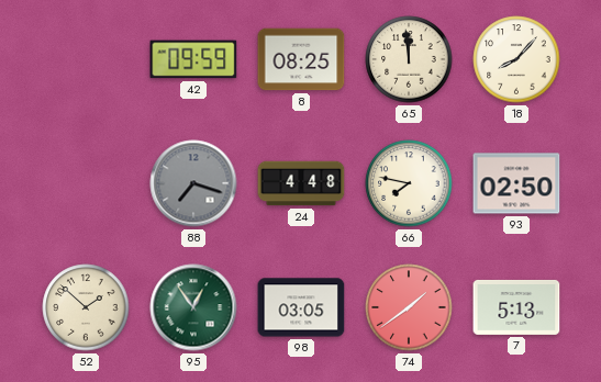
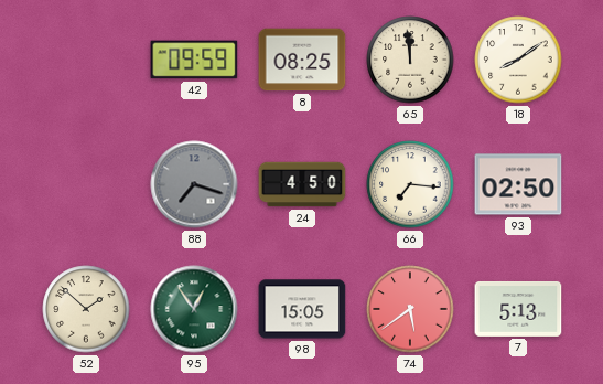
18: 8:07 -> 8:09 (518, 60)
24: 4:48 -> 4:50 (302, 184)
66: 7:47 -> 7:16 (410, 184)
98: 03:05 -> 15:05 (302, 309)
74: 1:39 -> 5:39 (410, 309)
